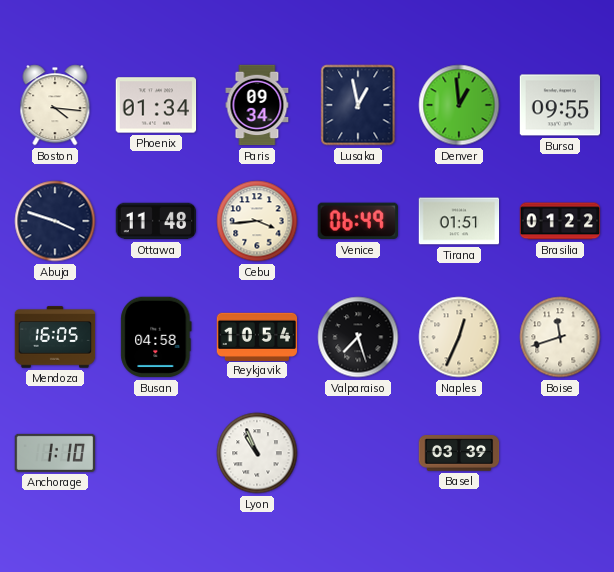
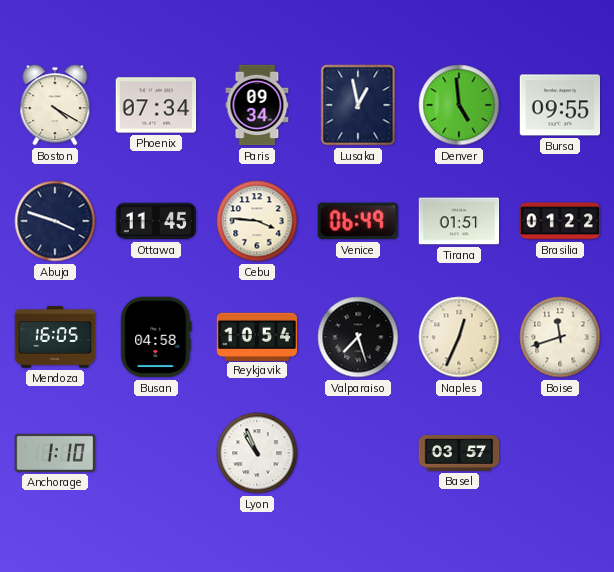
Boston: 4:16 -> 4:20 (55, 105)
Phoenix: 01:34 -> 07:34 (156, 105)
Denver: 12:59 -> 4:59 (459, 105)
Ottawa: 11:48 -> 11:45 (156, 221)
Cebu: 3:44 -> 3:46 (257, 221)
Basel: 03:39 -> 03:57 (459, 453)
